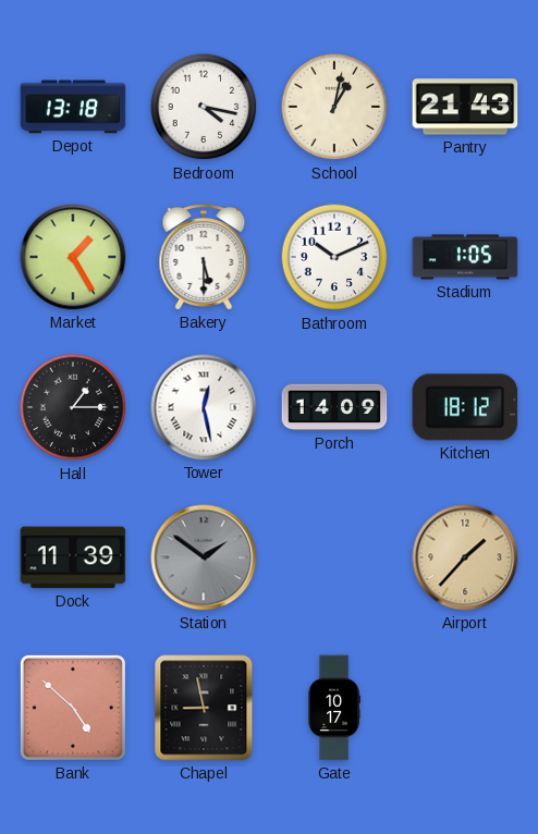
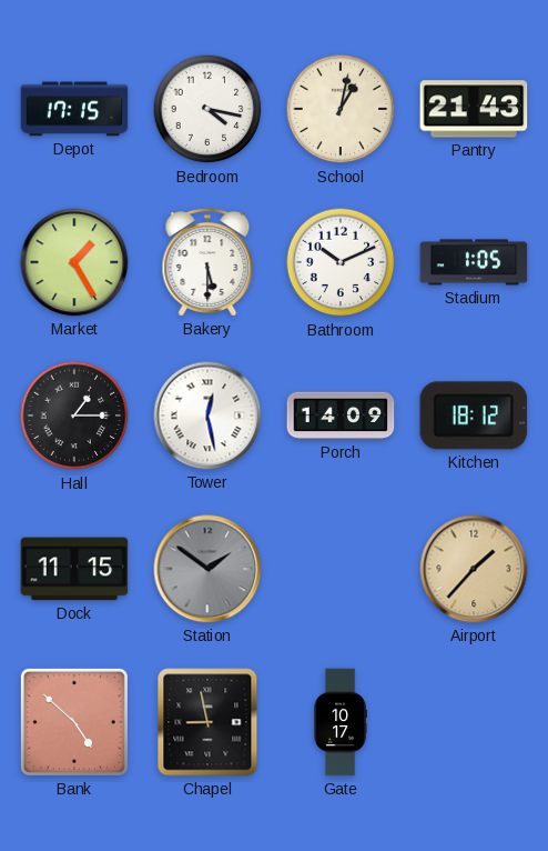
Depot: 13:18 -> 17:15 (74, 109)
Dock: 11:39 -> 11:15 (74, 569)
